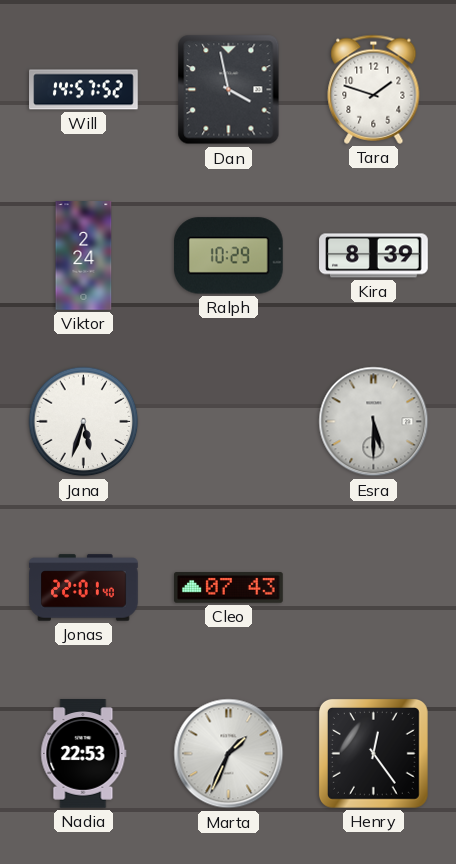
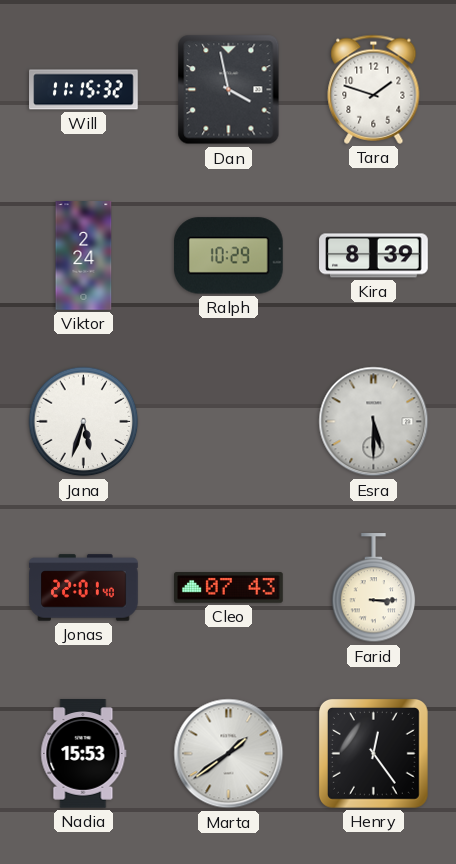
Will: 14:57 -> 11:15 (84, 90)
Farid: none -> 3:15 (374, 588)
Nadia: 22:53 -> 15:53 (84, 754)
Marta: 1:34 -> 1:39 (229, 754)
